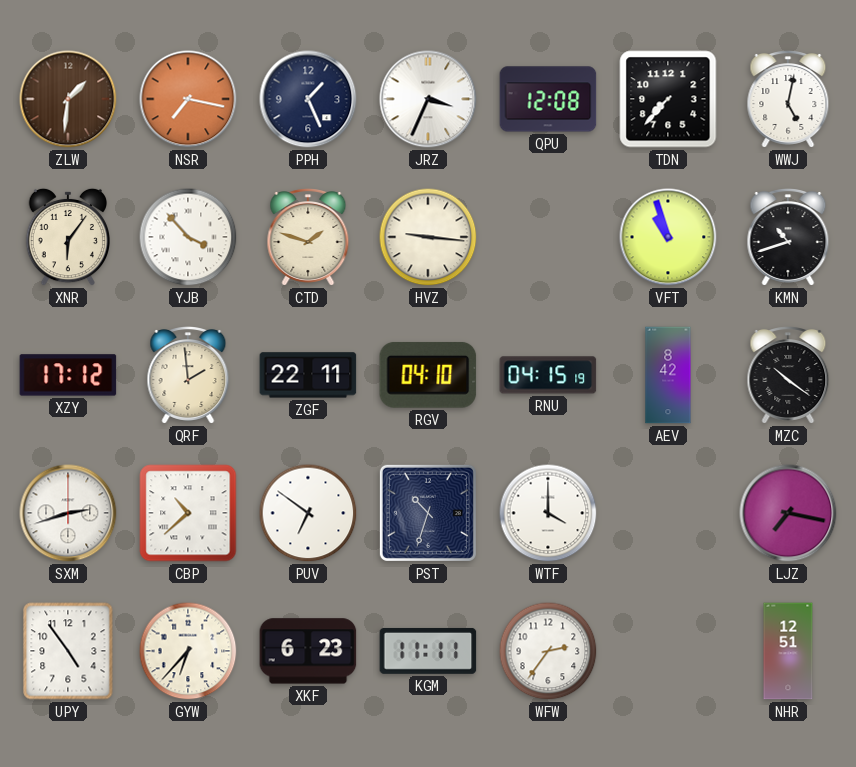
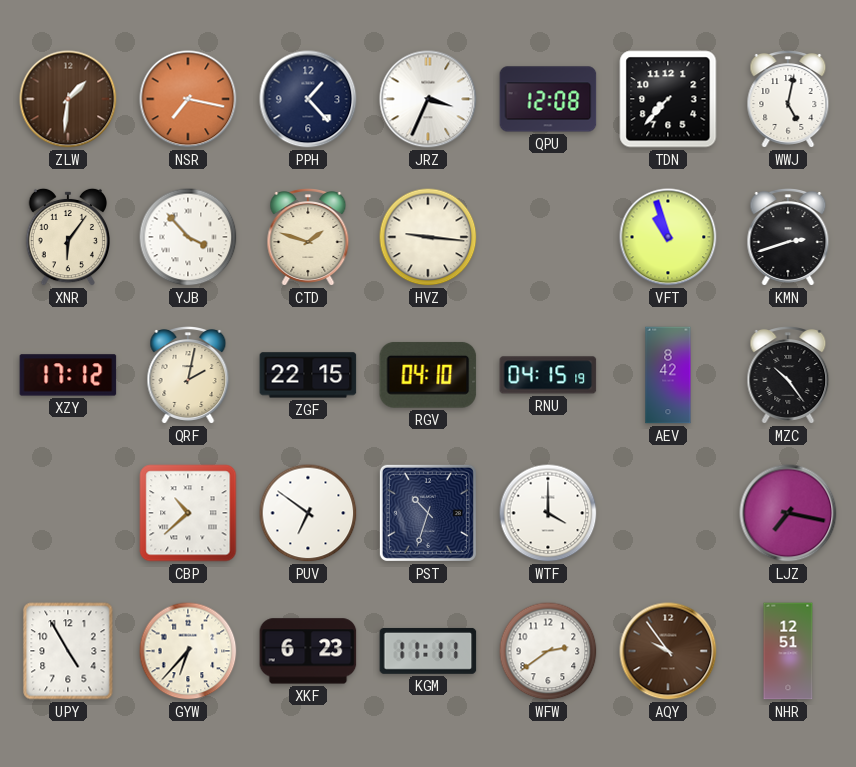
PPH: 1:26 -> 1:23 (308, 99)
KMN: 10:42 -> 2:42 (788, 238)
QRF: 1:59 -> 2:02 (188, 376)
ZGF: 22:11 -> 22:15 (308, 375)
MZC: 10:21 -> 10:24 (788, 376)
SXM: 2:42 -> none (68, 513)
UPY: 4:54 -> 4:55 (68, 651)
WFW: 2:36 -> 2:39 (548, 651)
AQY: none -> 9:54 (668, 651)
